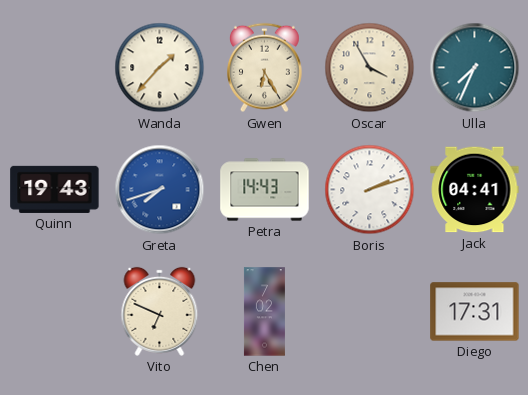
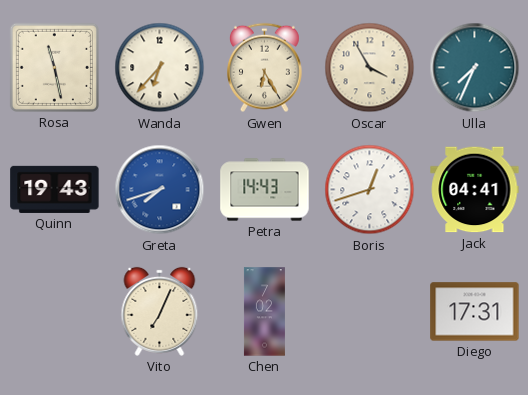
Rosa: none -> 11:28 (54, 67)
Wanda: 1:37 -> 6:37 (160, 68)
Boris: 2:12 -> 12:42 (370, 190)
Vito: 6:49 -> 7:04 (160, 311)
